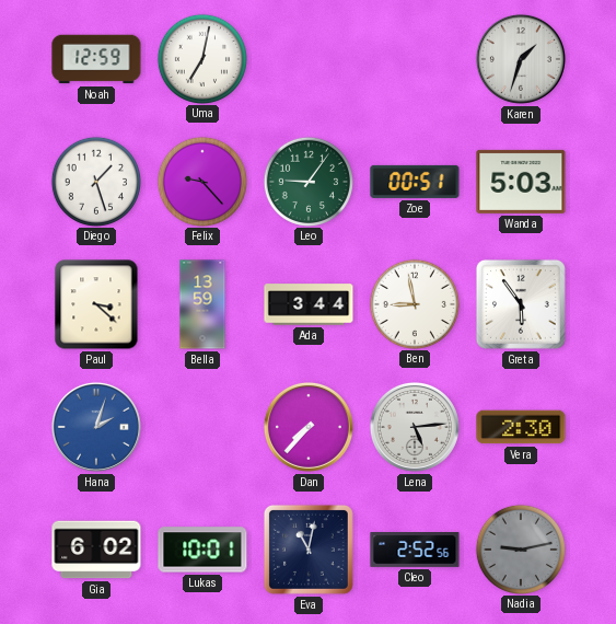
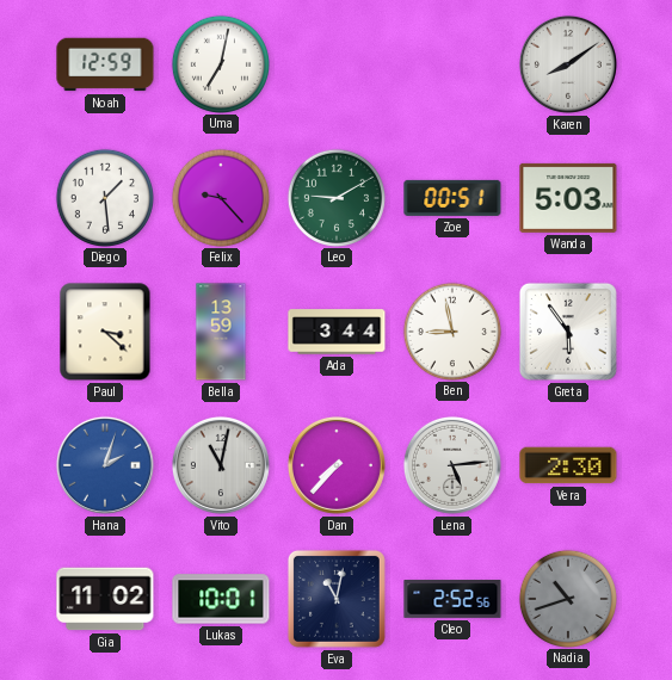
Karen: 1:33 -> 8:09 (568, 64)
Diego: 1:27 -> 1:29 (104, 197)
Leo: 9:06 -> 9:10 (335, 197)
Vito: none -> 11:02 (221, 465)
Gia: 6:02 -> 11:02 (105, 599)
Nadia: 9:13 -> 10:42 (567, 598)
